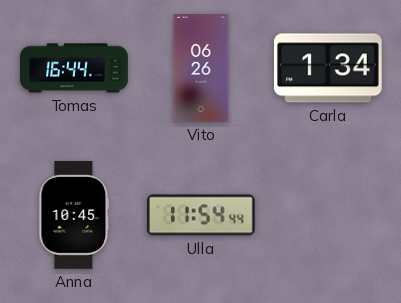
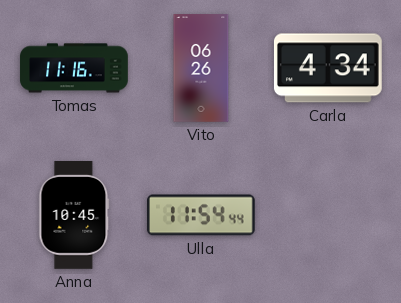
Tomas: 16:44 -> 11:16 (74, 68)
Carla: 1:34 -> 4:34 (328, 68)
